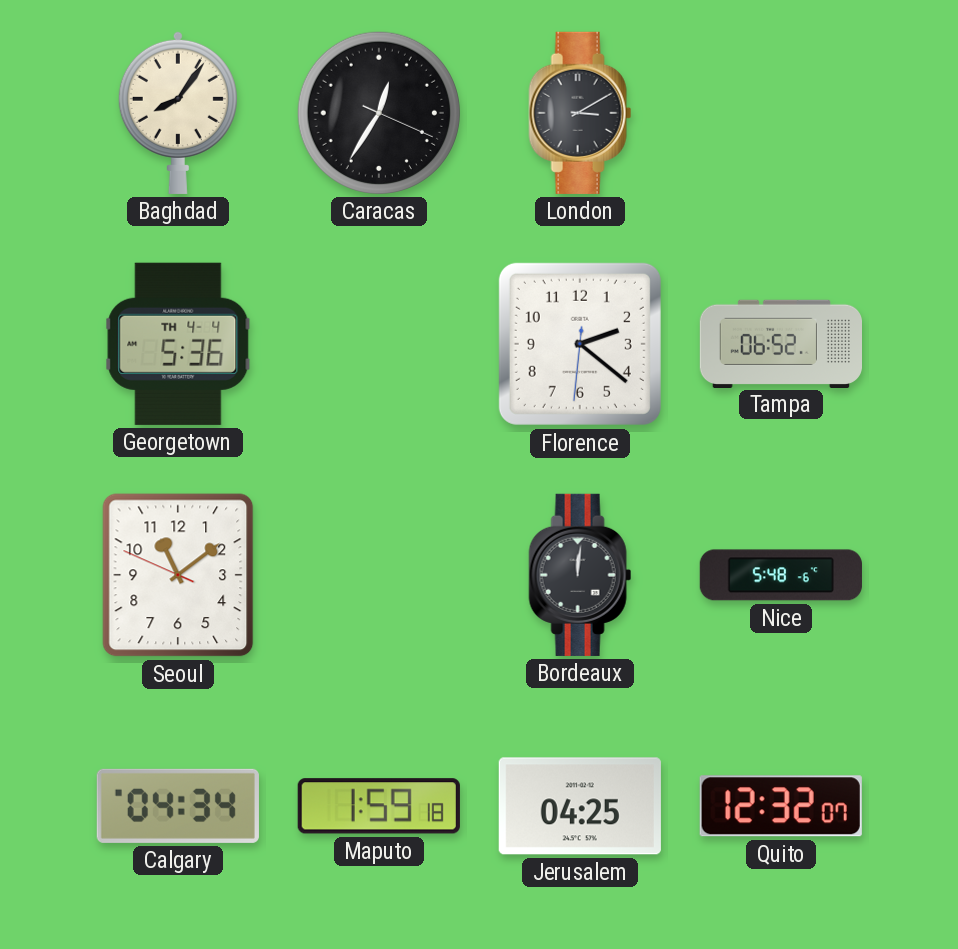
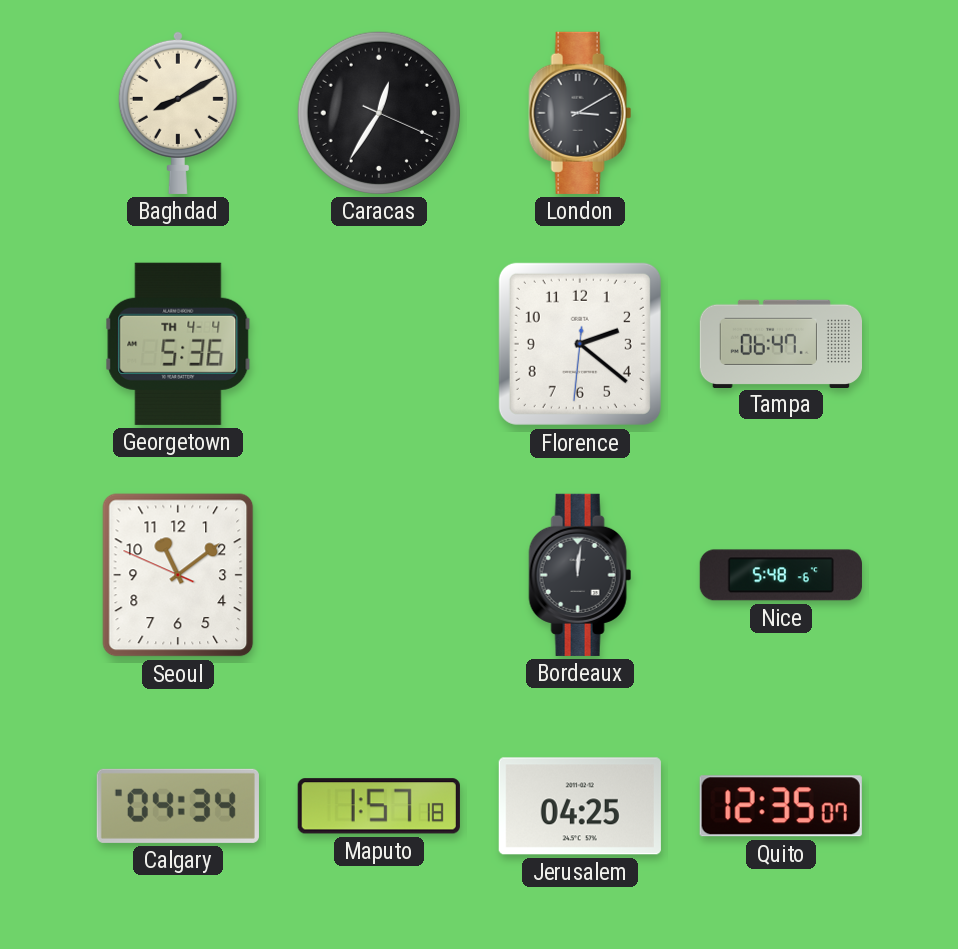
Baghdad: 8:06 -> 8:10 (178, 112)
Tampa: 06:52 -> 06:47 (780, 343)
Maputo: 1:59 -> 1:57 (379, 806)
Quito: 12:32 -> 12:35 (781, 806)
